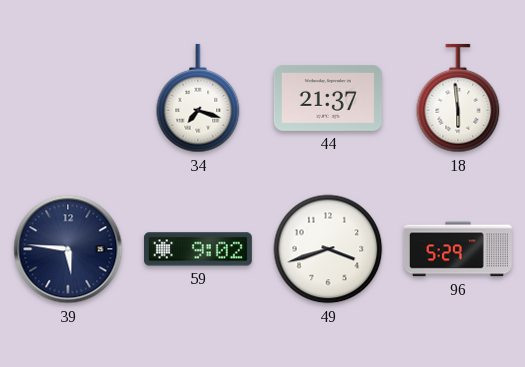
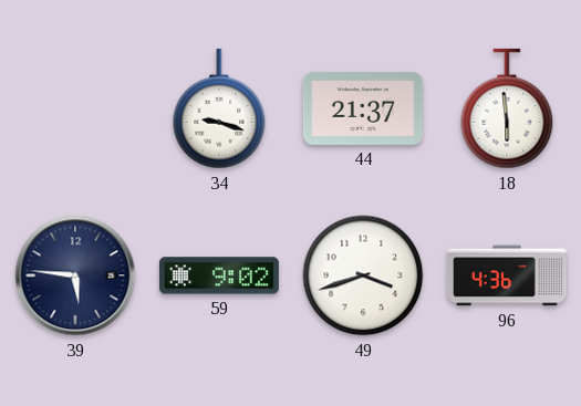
34: 7:18 -> 9:18 (219, 108)
96: 5:29 -> 4:36 (507, 275)
